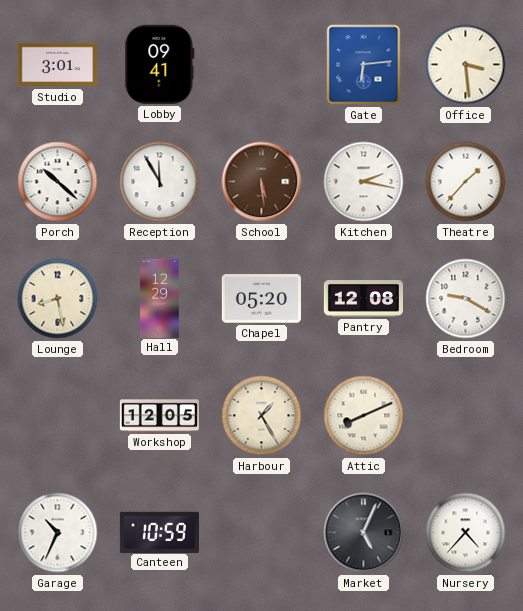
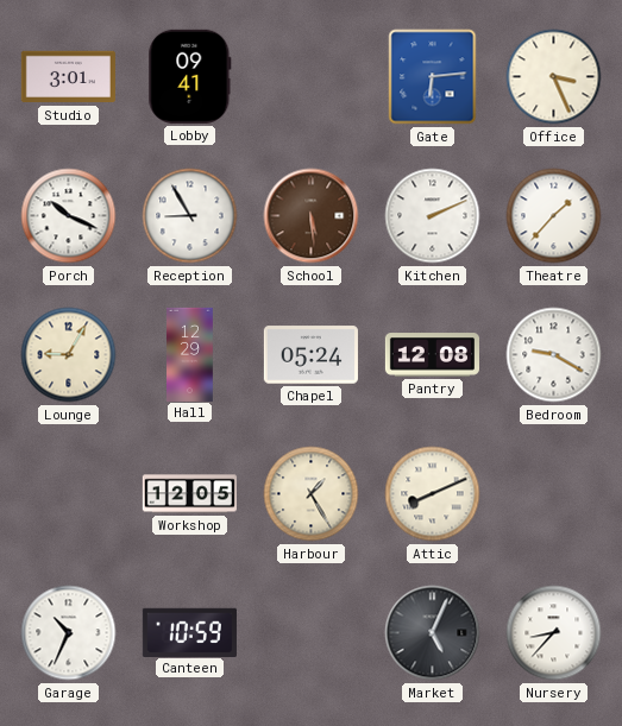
Office: 3:29 -> 3:26 (554, 77)
Porch: 10:22 -> 10:19 (69, 216)
Reception: 11:55 -> 8:55 (190, 216)
Kitchen: 2:17 -> 2:11 (433, 216)
Lounge: 8:28 -> 9:05 (69, 355)
Chapel: 05:20 -> 05:24 (310, 355)
Nursery: 4:37 -> 8:37 (554, 633)
